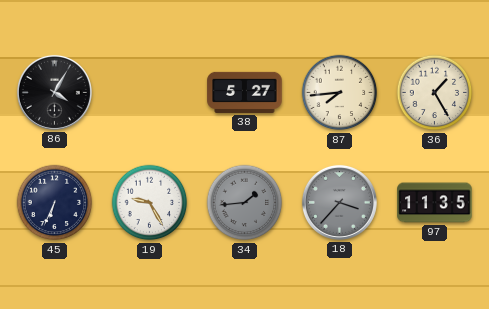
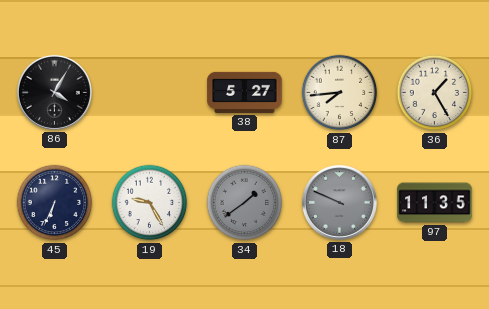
34: 1:44 -> 1:39 (245, 203)
18: 3:37 -> 9:49 (339, 202)
